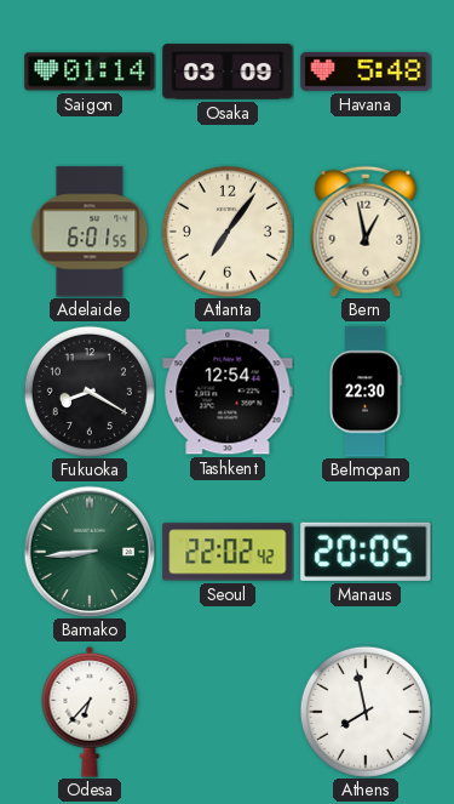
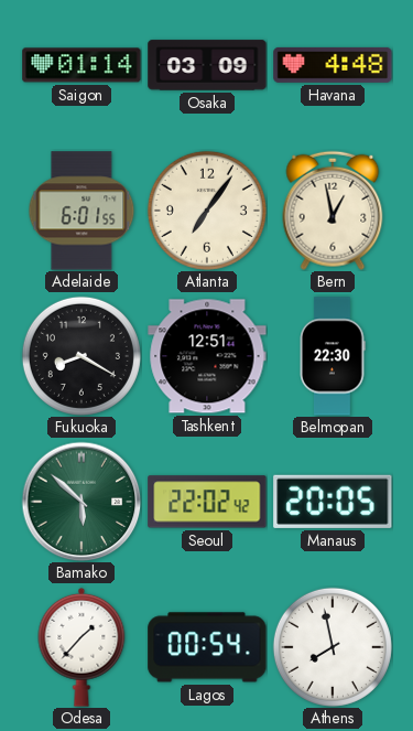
Havana: 5:48 -> 4:48 (333, 65)
Tashkent: 12:54 -> 12:51 (207, 356)
Bamako: 8:44 -> 5:52 (81, 502)
Odesa: 6:37 -> 1:37 (81, 647)
Lagos: none -> 00:54 (207, 647)
